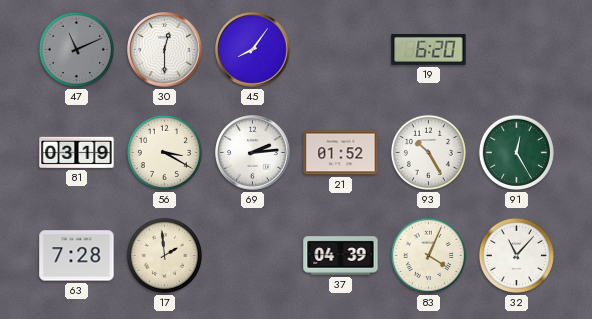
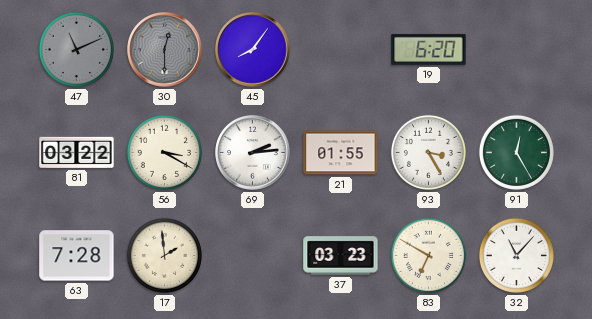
30 dial: white -> grey (165, 50)
81: 03:19 -> 03:22 (77, 152)
21: 01:52 -> 01:55 (341, 153)
93: 10:25 -> 3:25 (428, 152)
37: 04:39 -> 03:23 (341, 256)
83: 4:04 -> 6:50 (428, 255)
